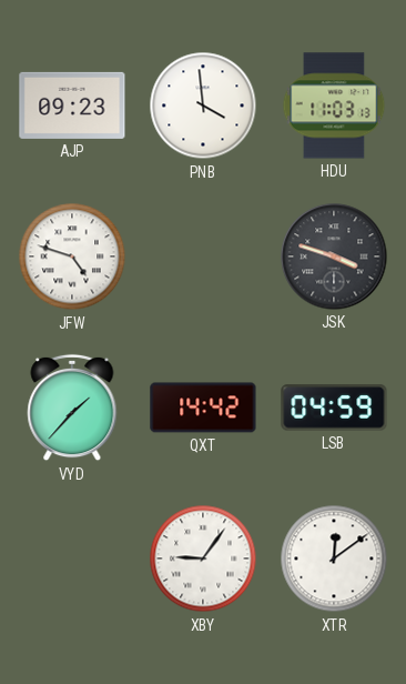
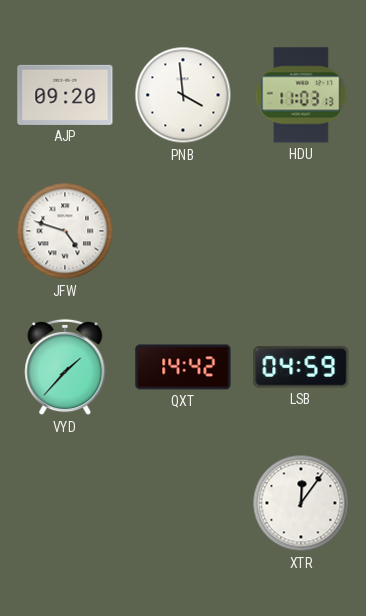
AJP: 09:23 -> 09:20 (65, 95)
JSK: 3:48 -> none (334, 256)
XBY: 9:06 -> none (203, 559)
XTR: 12:09 -> 12:06 (301, 503)
